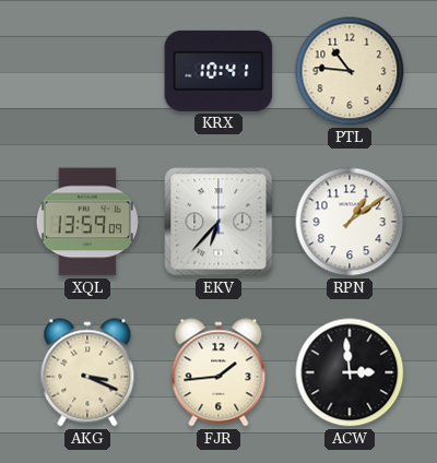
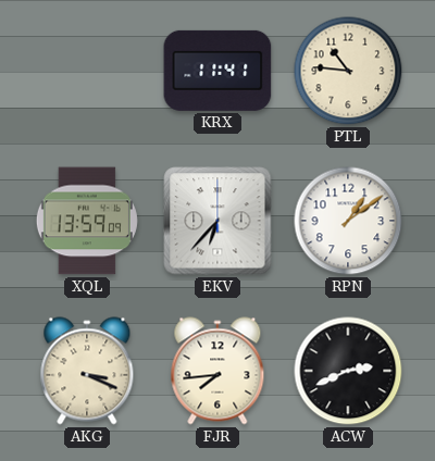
KRX: 10:41 -> 11:41 (217, 71)
FJR: 1:44 -> 7:44 (217, 371)
ACW: 2:59 -> 2:41 (348, 371)
